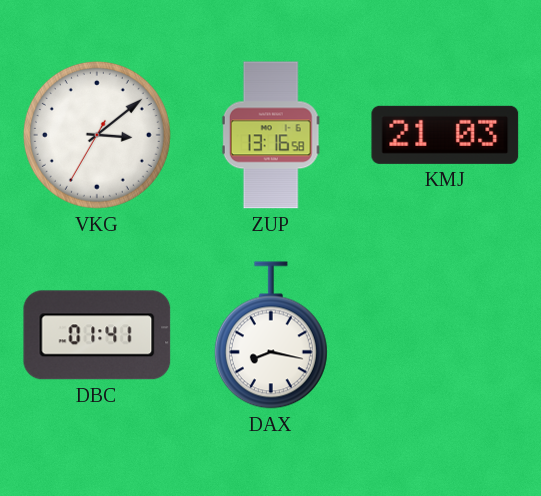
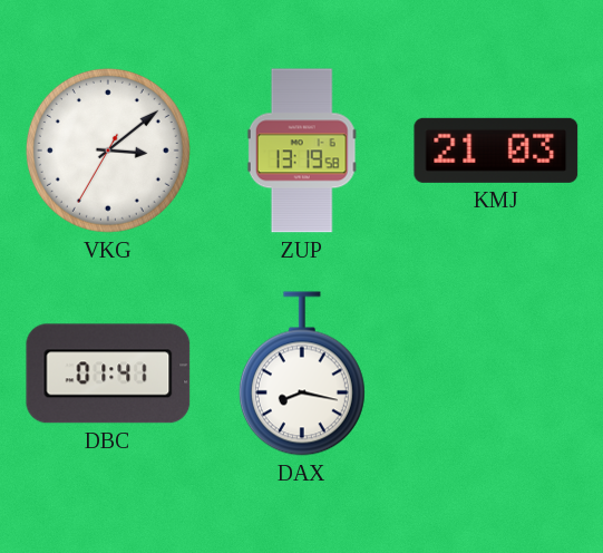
ZUP: 13:16 -> 13:19 (302, 151)
